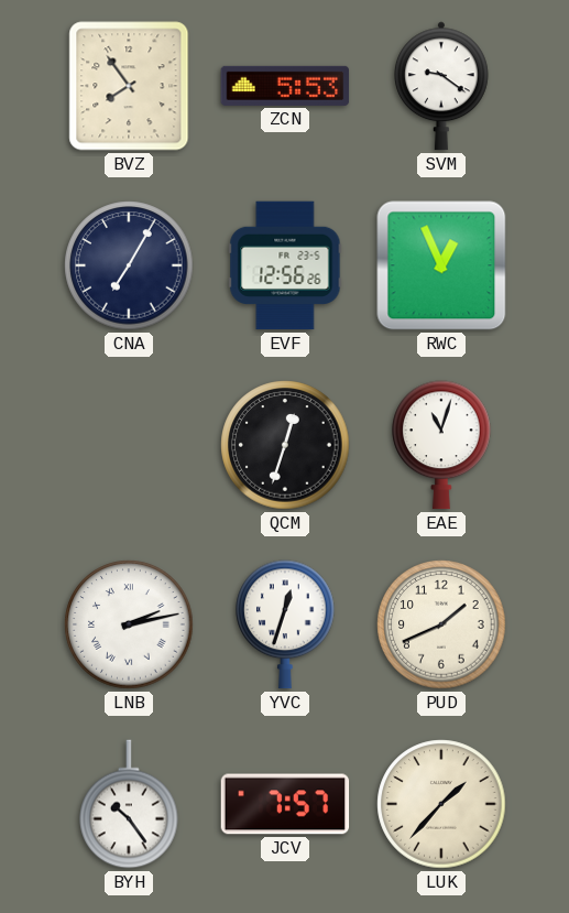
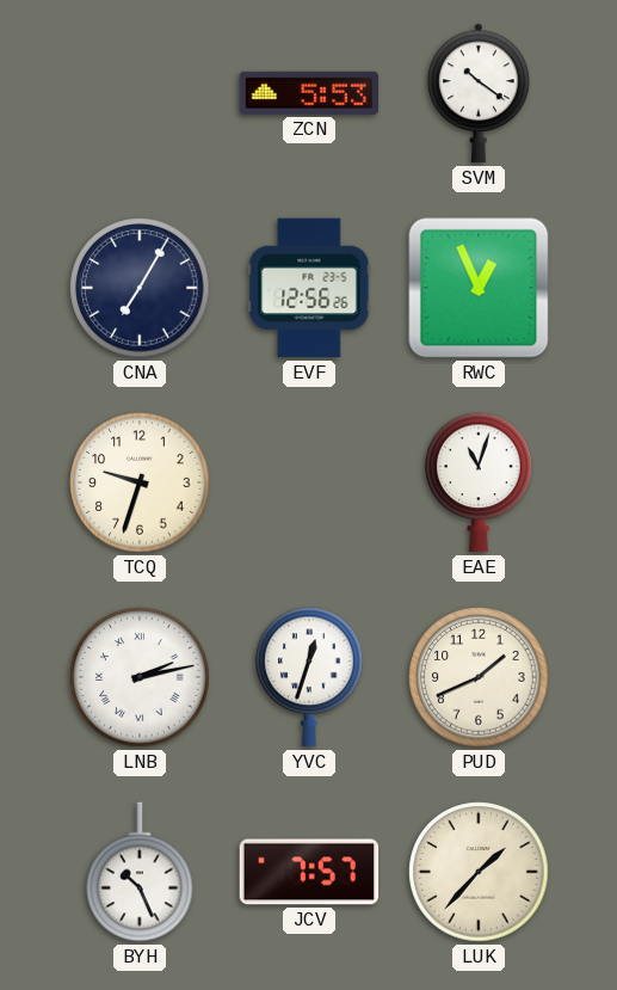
BVZ: 7:54 -> none (129, 86)
SVM: 9:21 -> 10:21 (480, 93)
TCQ: none -> 9:33 (140, 482)
QCM: 12:33 -> none (285, 445)
BYH: 10:24 -> 10:26 (140, 872)
